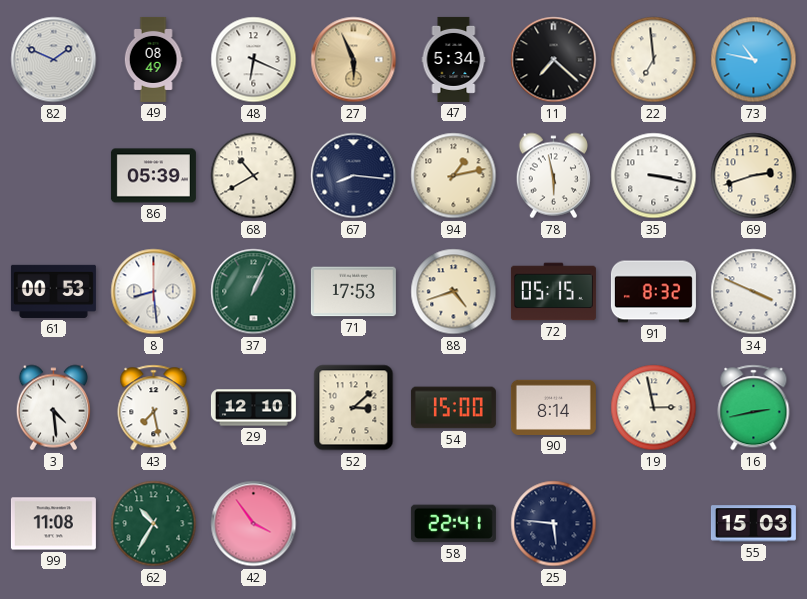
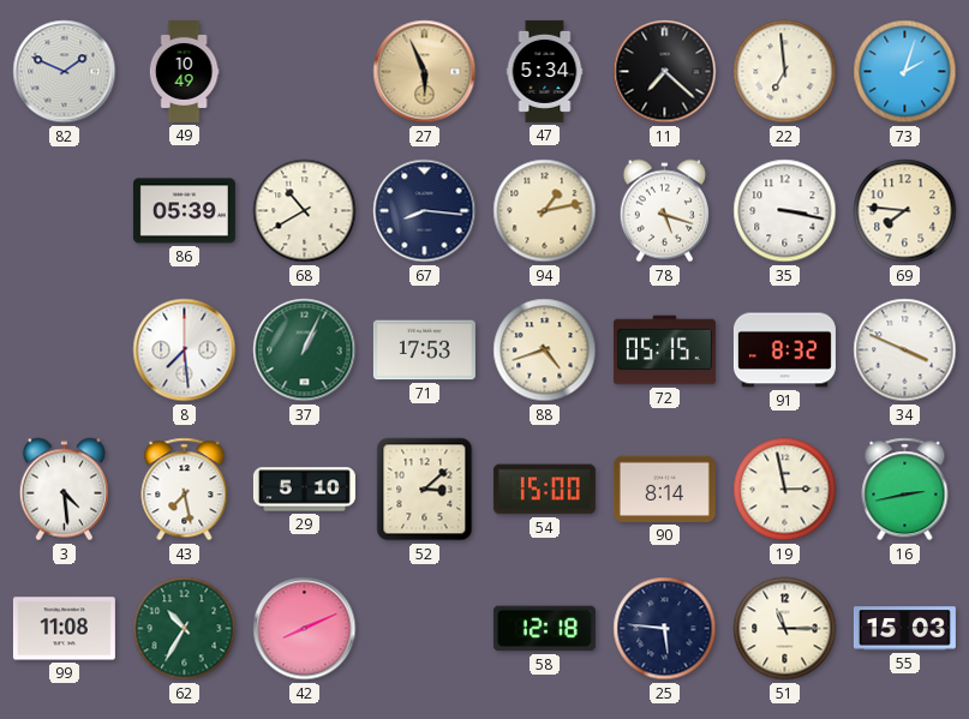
49: 08:49 -> 10:49 (184, 71)
48: 6:19 -> none (254, 60)
73: 10:47 -> 2:03 (905, 72)
78: 5:58 -> 5:18 (664, 211)
69: 2:42 -> 7:46 (905, 211)
61: 00:53 -> none (53, 291)
8: 8:29 -> 7:29 (185, 350)
29: 12:10 -> 5:10 (304, 490)
42: 3:54 -> 8:11 (305, 629)
58: 22:41 -> 12:18 (544, 629)
51: none -> 11:15 (785, 629)
